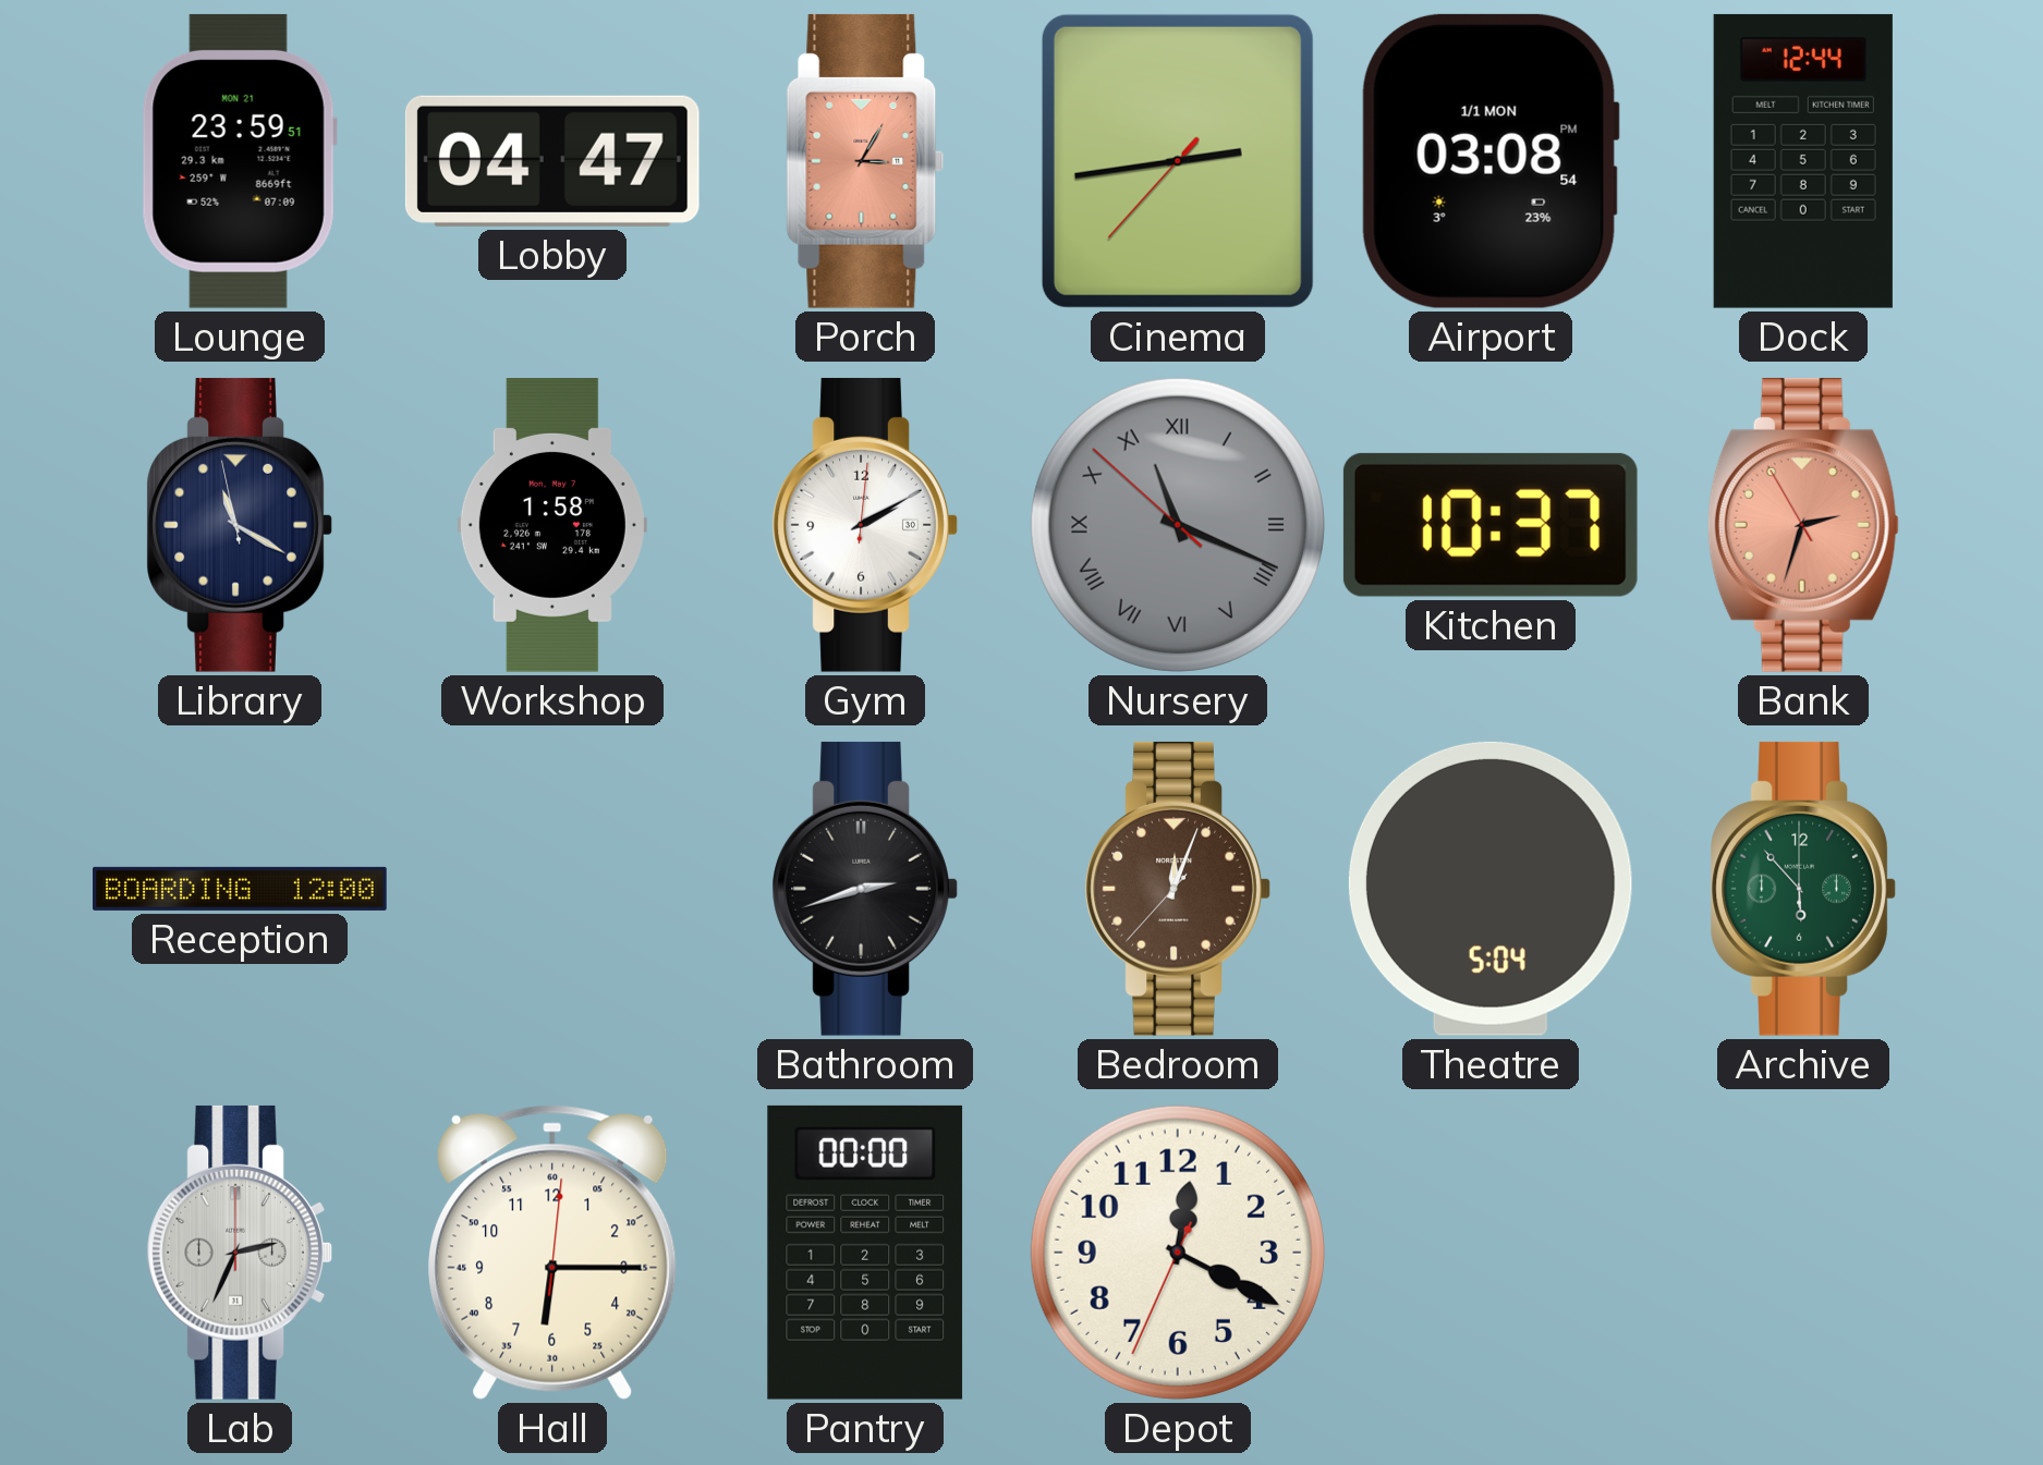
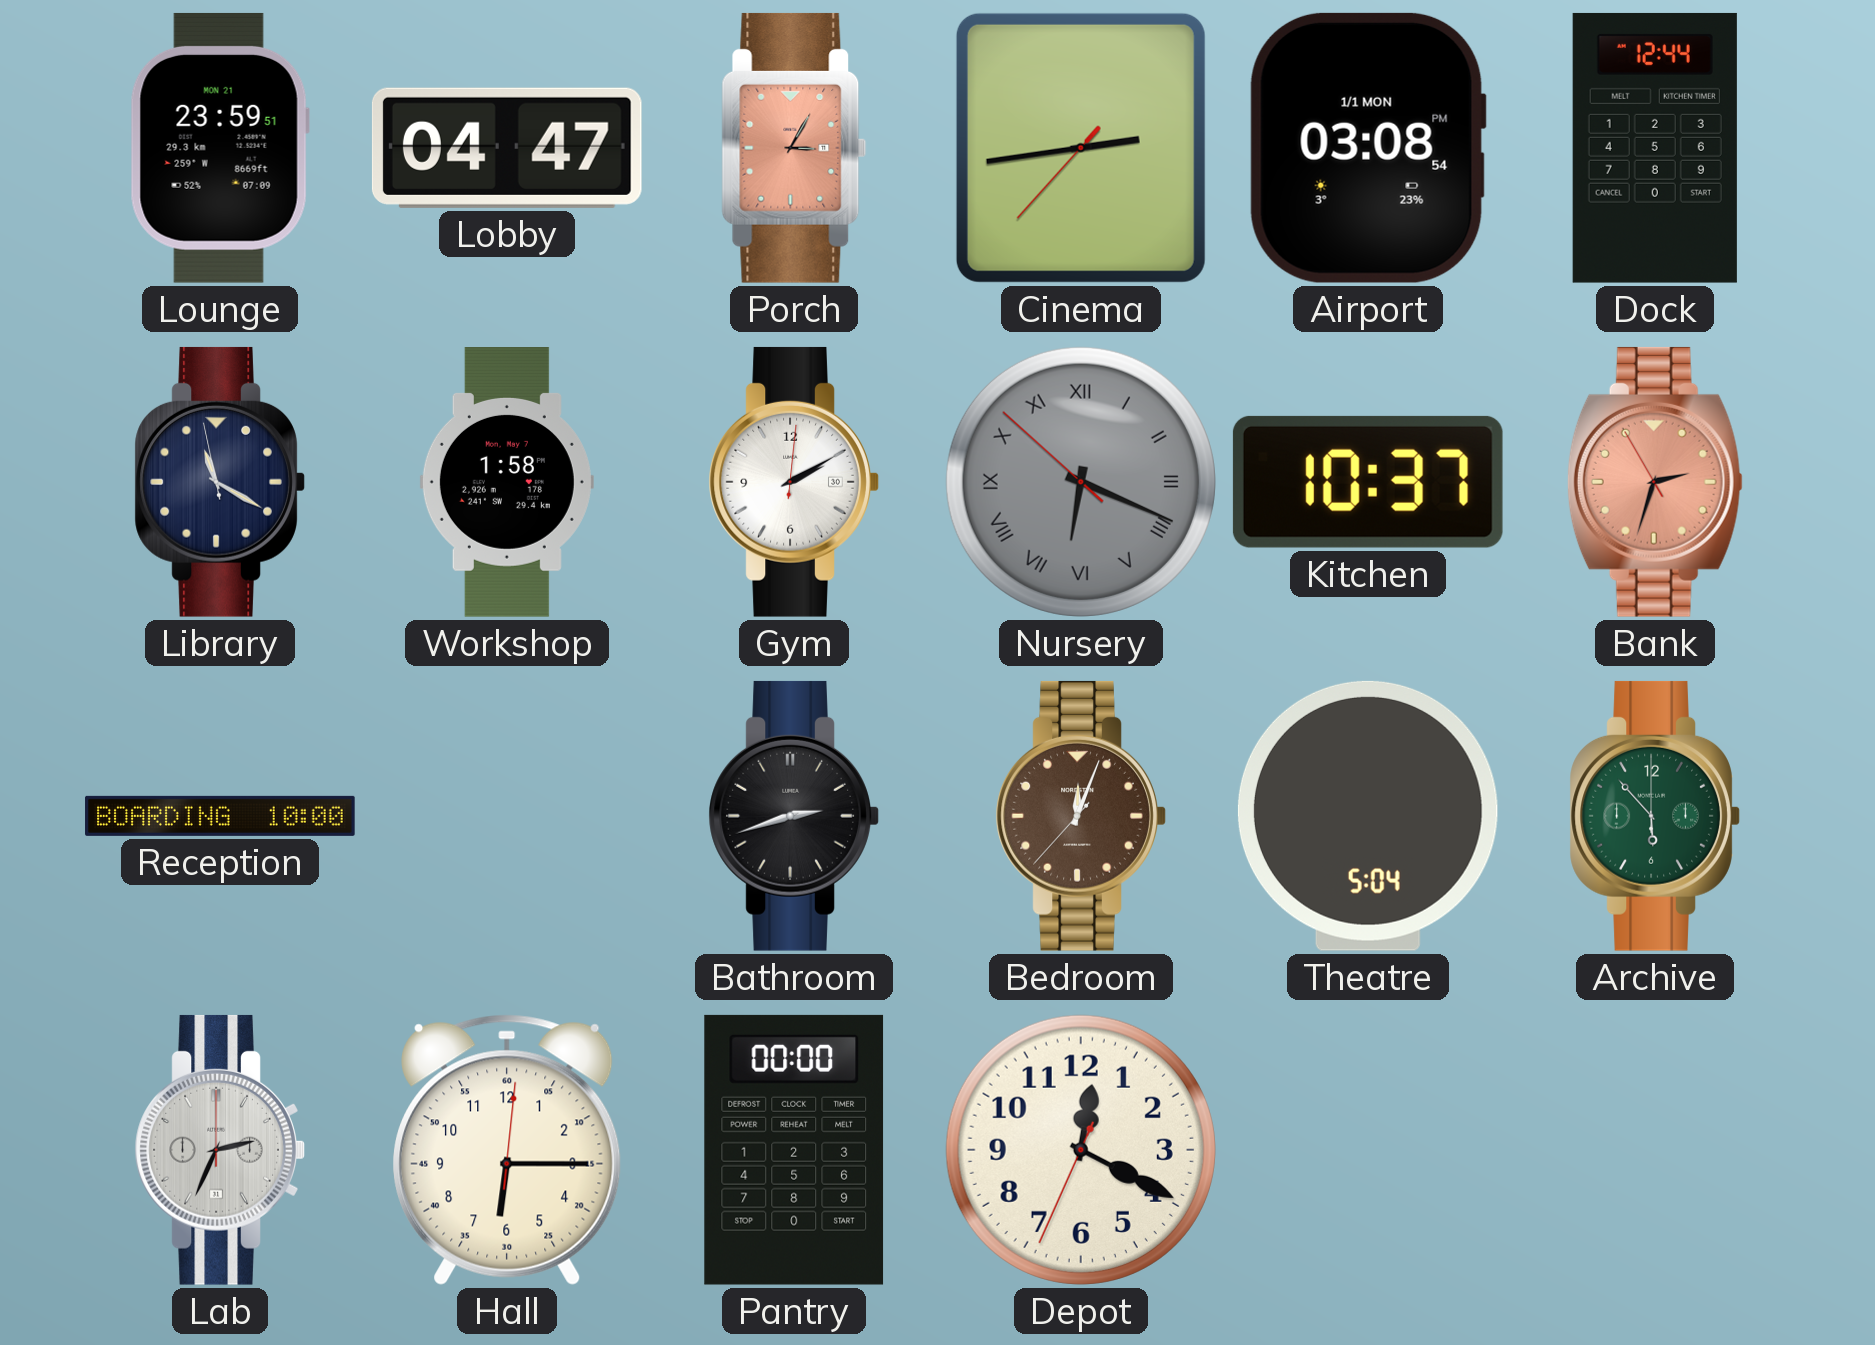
Nursery: 11:18 -> 6:18 (1081, 482)
Reception: 12:00 -> 10:00 (220, 816)
